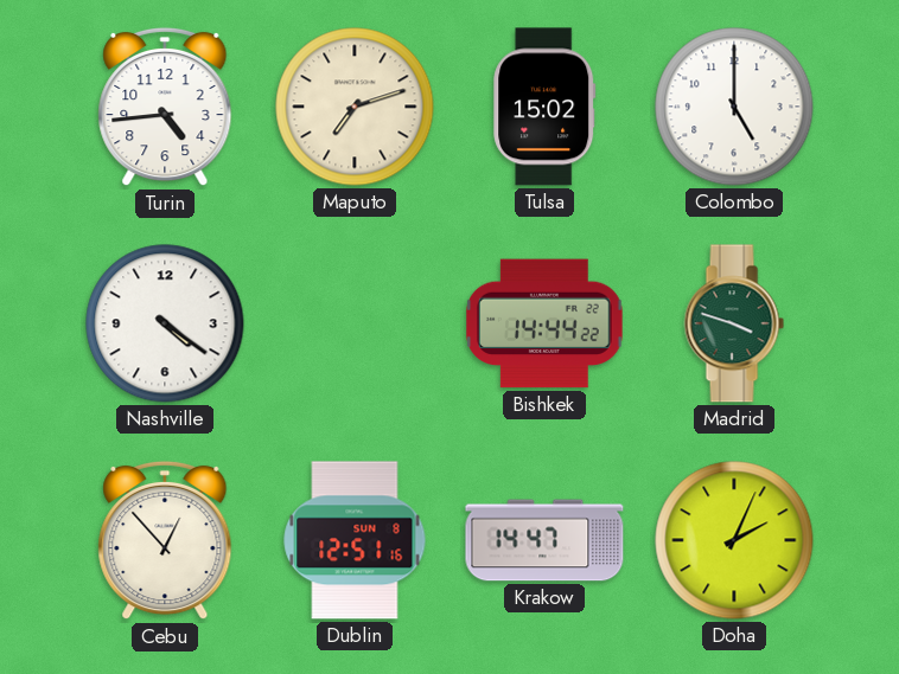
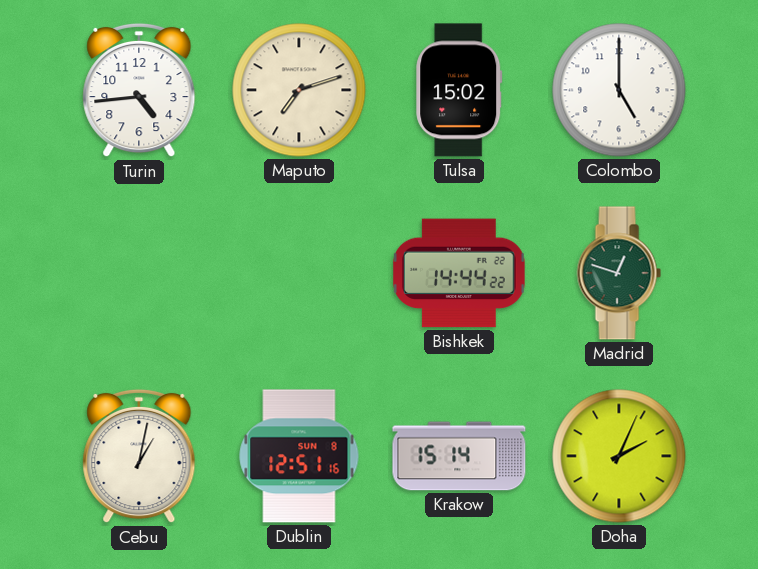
Nashville: 4:21 -> none (165, 323)
Madrid: 3:48 -> 12:48 (619, 273)
Cebu: 12:53 -> 1:02 (139, 456)
Krakow: 14:47 -> 15:14 (459, 456)
